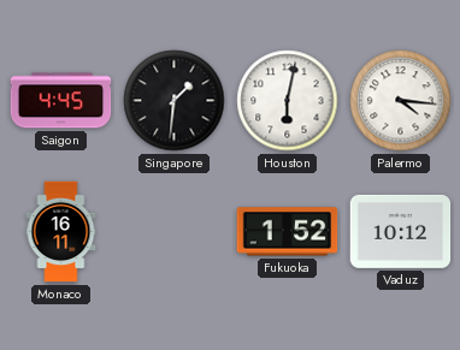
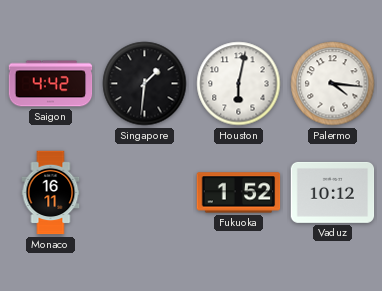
Saigon: 4:45 -> 4:42 (51, 84)
